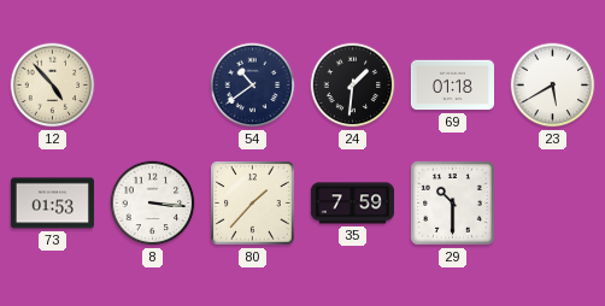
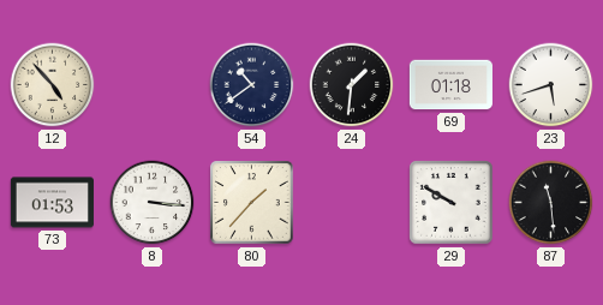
23: 5:40 -> 5:42 (551, 85)
35: 7:59 -> none (352, 204)
29: 10:30 -> 9:50 (452, 203)
87: none -> 11:29 (551, 203)
